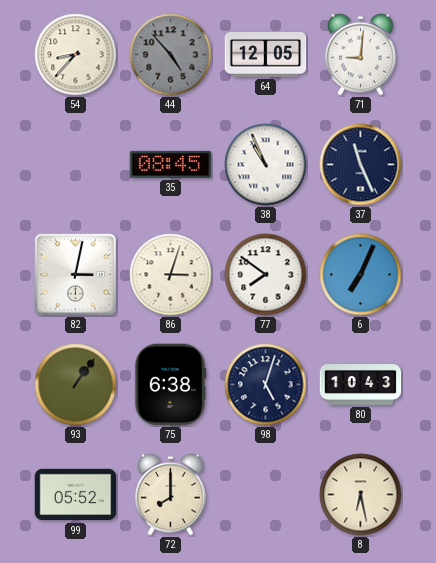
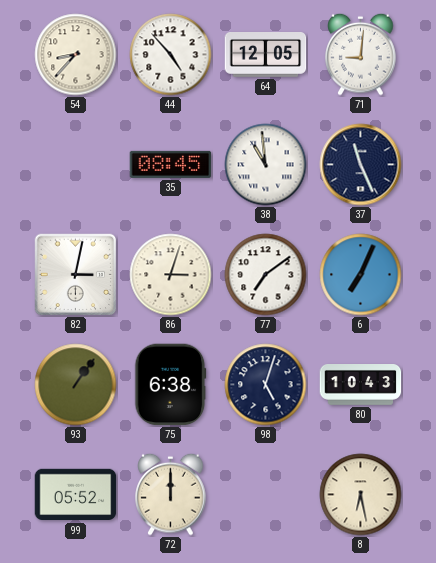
44 dial: grey -> white (171, 55)
38: 10:56 -> 10:59 (266, 165)
77: 7:51 -> 7:09 (266, 275)
72: 8:00 -> 12:00 (171, 494)
